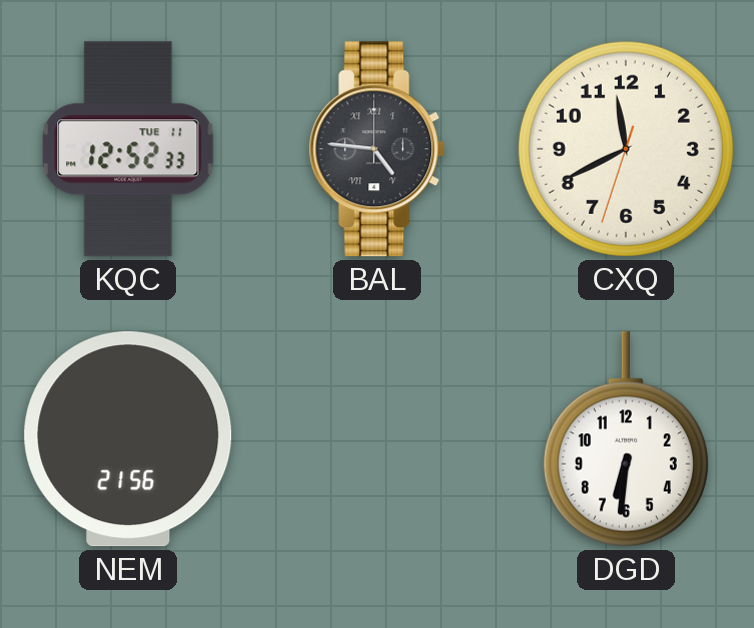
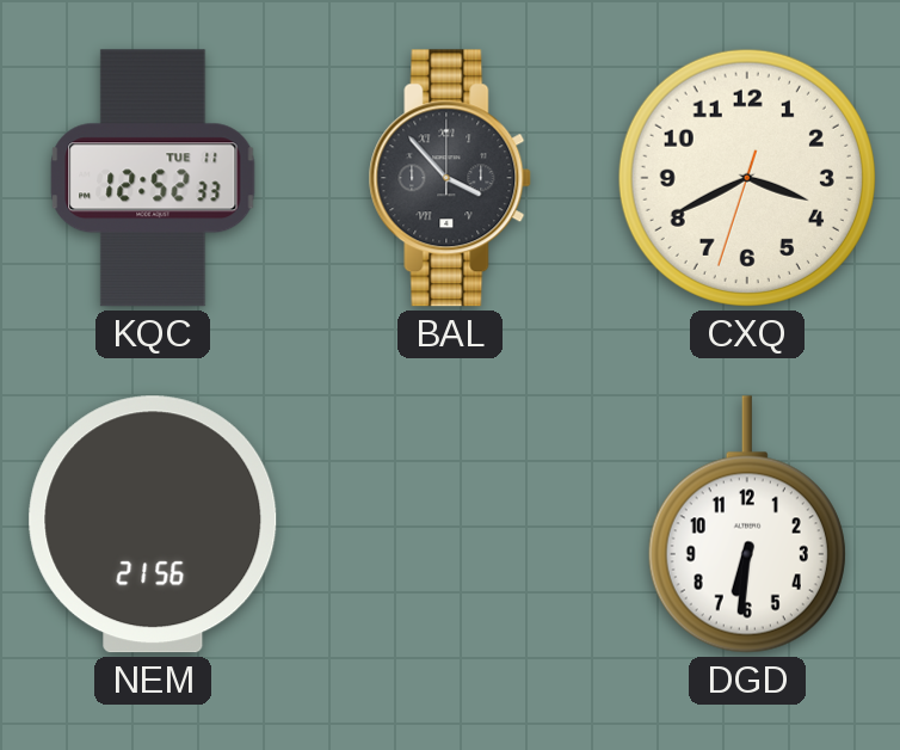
BAL: 4:46 -> 3:53 (450, 178)
CXQ: 11:40 -> 3:40 (747, 178)
